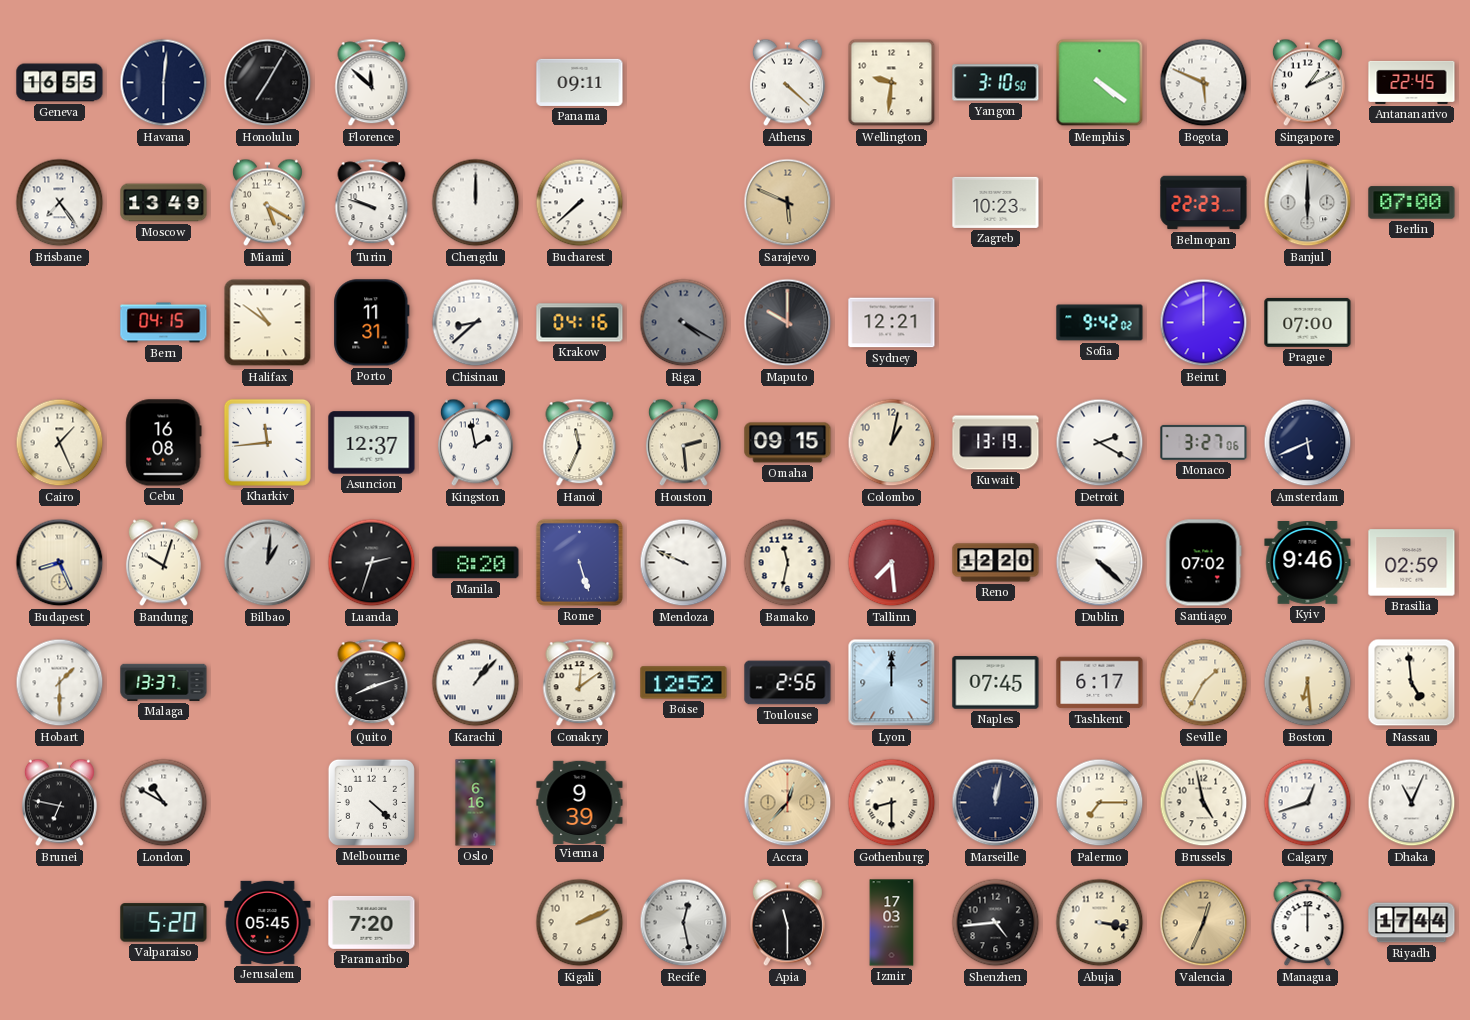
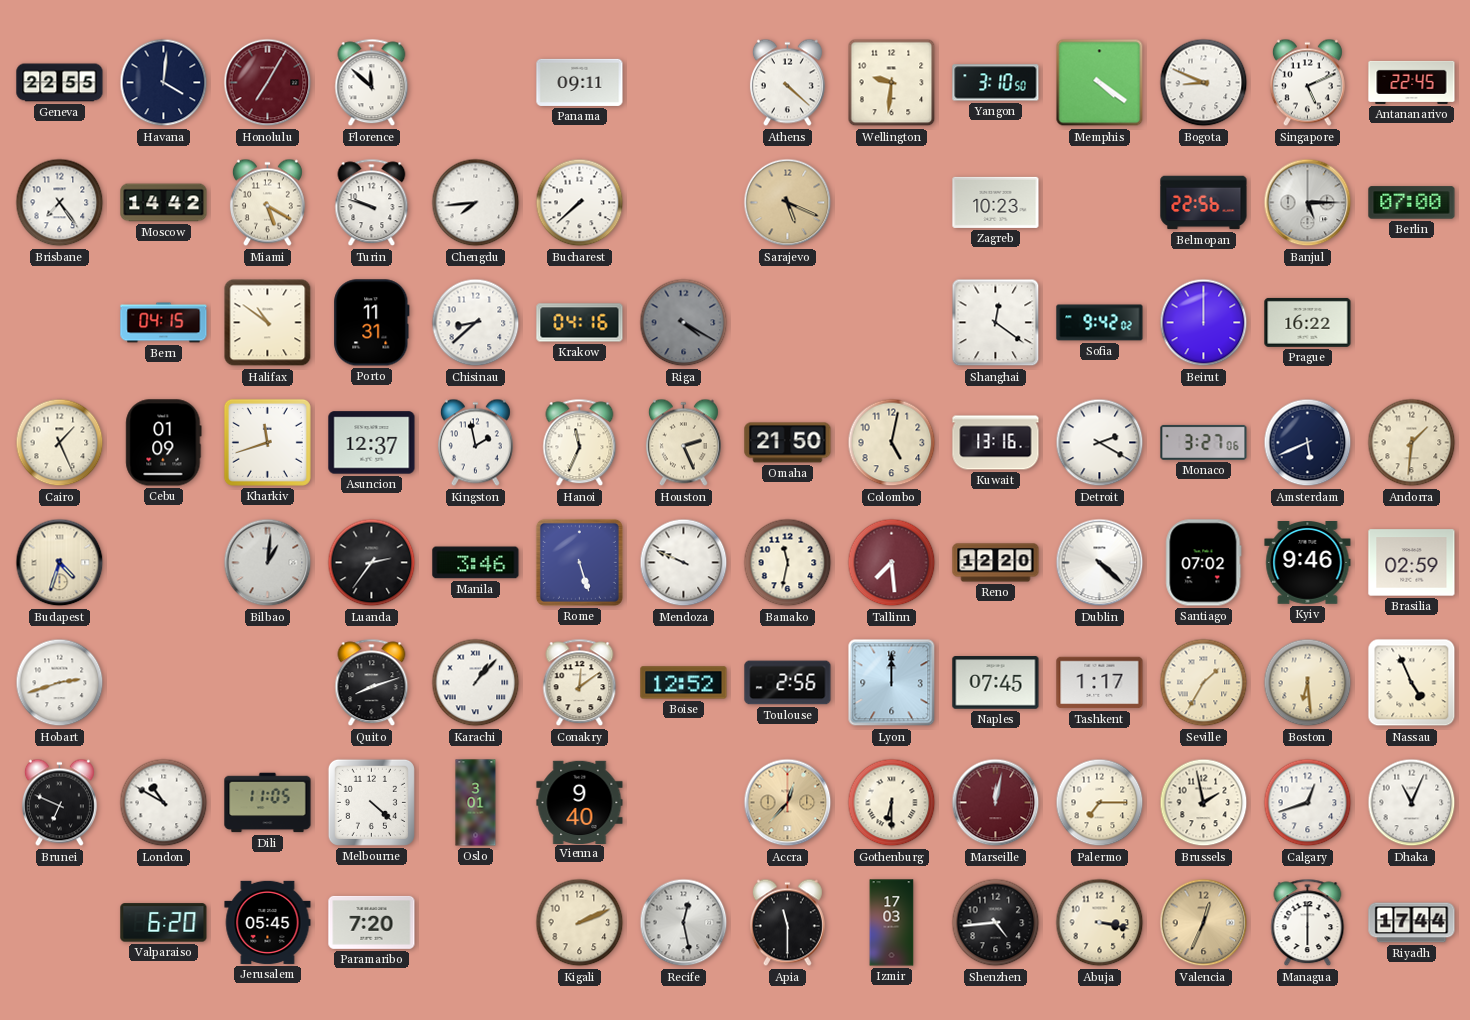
Geneva: 16:55 -> 22:55 (60, 83)
Havana: 6:01 -> 4:01 (164, 83)
Honolulu dial: black -> burgundy (268, 83)
Bogota: 5:49 -> 8:49 (1204, 83)
Singapore: 1:11 -> 5:11 (1307, 83)
Moscow: 13:49 -> 14:42 (164, 203)
Chengdu: 12:00 -> 7:44 (476, 203)
Sarajevo: 5:49 -> 5:19 (788, 203)
Belmopan: 22:23 -> 22:56 (1204, 203)
Banjul: 6:00 -> 5:15 (1308, 203)
Maputo: 10:00 -> none (788, 323)
Sydney: 12:21 -> none (892, 323)
Shanghai: none -> 12:21 (996, 323)
Prague: 07:00 -> 16:22 (1308, 322)
Cebu: 16:08 -> 01:09 (164, 443)
Kharkiv: 11:44 -> 11:42 (267, 442)
Houston: 2:29 -> 2:26 (683, 443)
Omaha: 09:15 -> 21:50 (788, 443)
Colombo: 1:02 -> 5:02 (892, 443)
Kuwait: 13:19 -> 13:16 (996, 443)
Andorra: none -> 1:31 (1412, 443)
Budapest: 8:26 -> 4:33 (60, 563)
Bandung: 10:03 -> none (163, 563)
Luanda: 2:33 -> 2:36 (372, 563)
Manila: 8:20 -> 3:46 (476, 563)
Hobart: 1:30 -> 2:42 (60, 683)
Malaga: 13:37 -> none (164, 682)
Tashkent: 6:17 -> 1:17 (1100, 683)
Nassau: 4:59 -> 4:56 (1412, 683)
Brunei: 6:47 -> 6:49 (59, 803)
Dili: none -> 11:05 (268, 803)
Oslo: 6:16 -> 3:01 (476, 803)
Vienna: 9:39 -> 9:40 (580, 802)
Gothenburg: 8:30 -> 6:30 (892, 803)
Marseille dial: navy -> burgundy (996, 803)
Brussels: 4:58 -> 1:58 (1204, 803)
Valparaiso: 5:20 -> 6:20 (164, 923)
Managua: 12:00 -> 6:00 (1308, 923)
